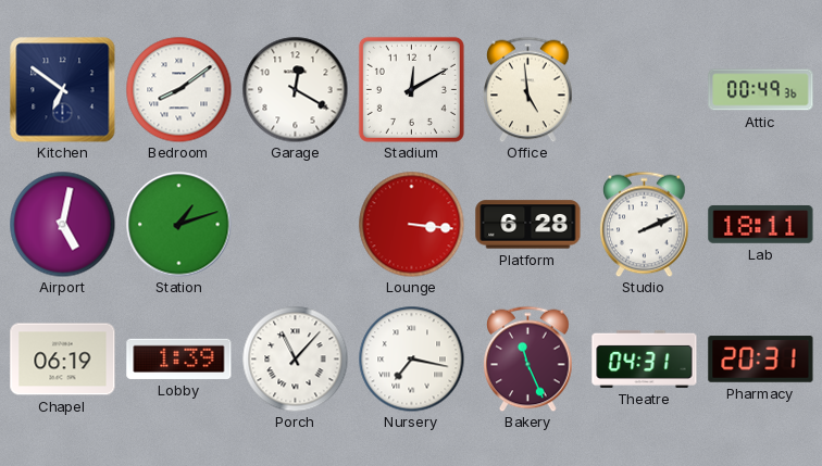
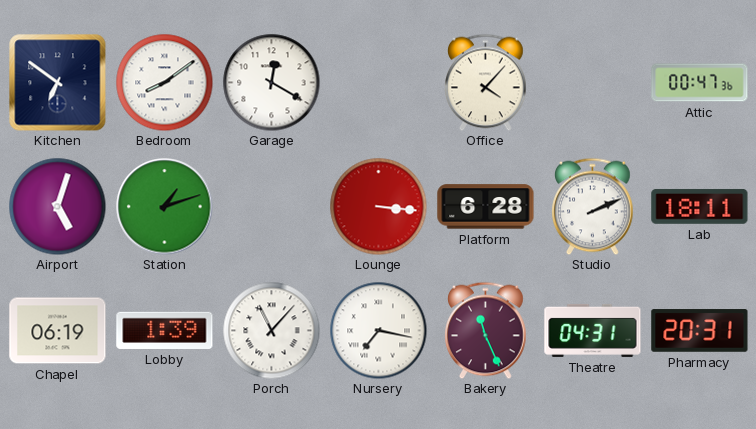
Stadium: 12:10 -> none (411, 89)
Office: 4:59 -> 4:07 (486, 82)
Attic: 00:49 -> 00:47 (700, 83)
Airport: 5:02 -> 5:03 (57, 206)
